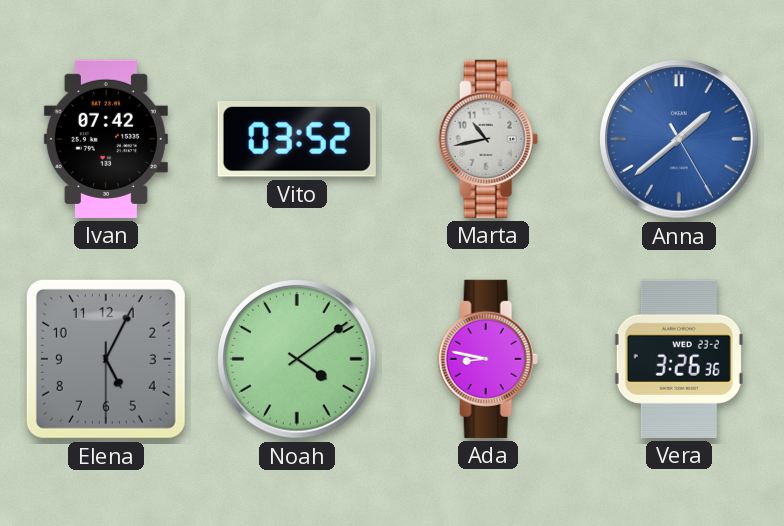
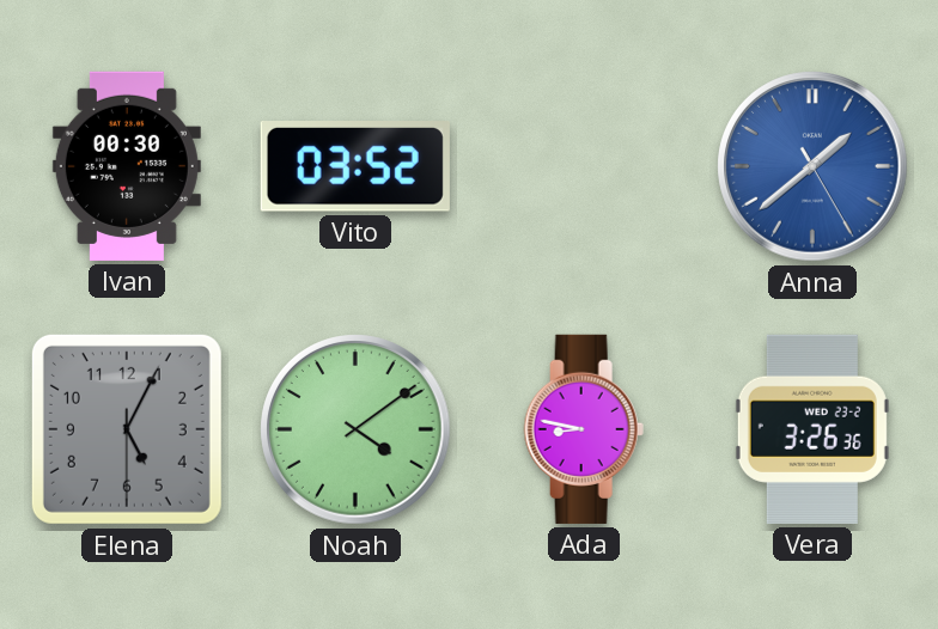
Ivan: 07:42 -> 00:30 (127, 166)
Marta: 10:43 -> none (488, 139)
